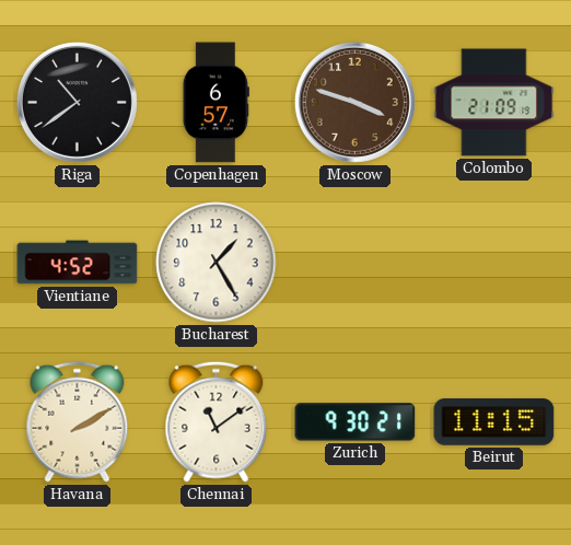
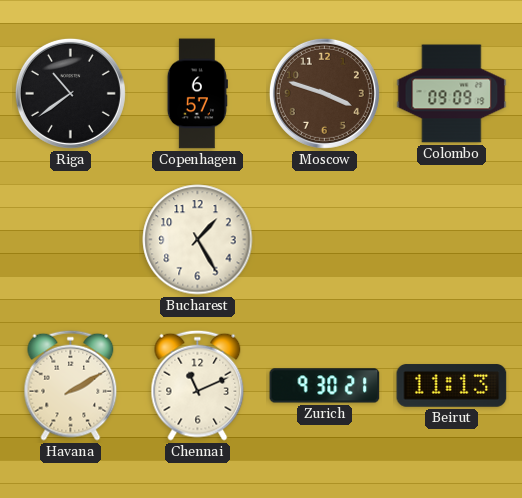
Colombo: 21:09 -> 09:09 (452, 94)
Vientiane: 4:52 -> none (78, 263)
Chennai: 11:09 -> 11:11 (198, 385)
Beirut: 11:15 -> 11:13 (452, 386)
